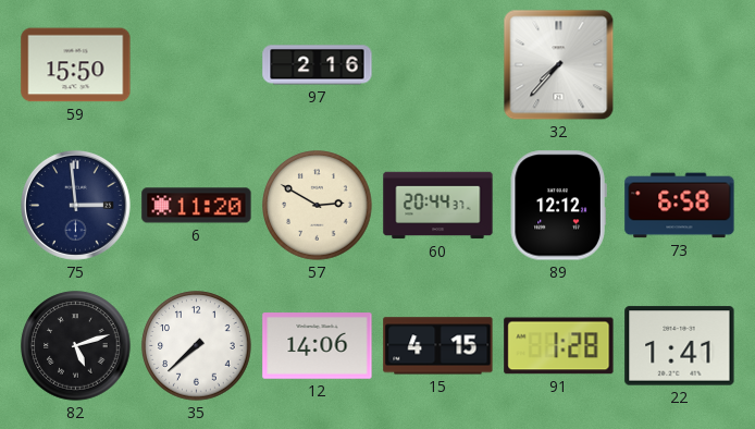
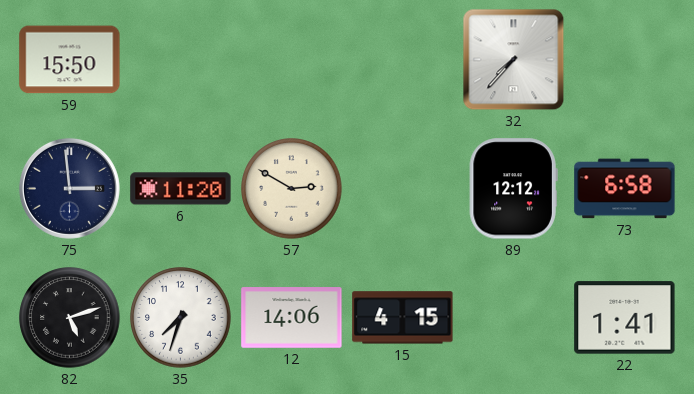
97: 2:16 -> none (318, 65)
60: 20:44 -> none (438, 206)
35: 7:38 -> 7:33 (181, 318)
91: 1:28 -> none (559, 346)
